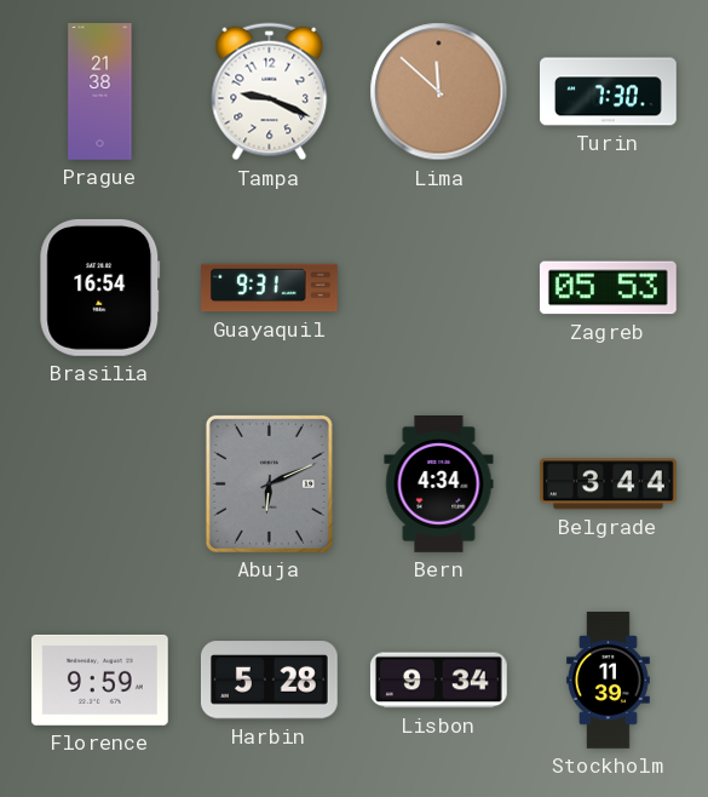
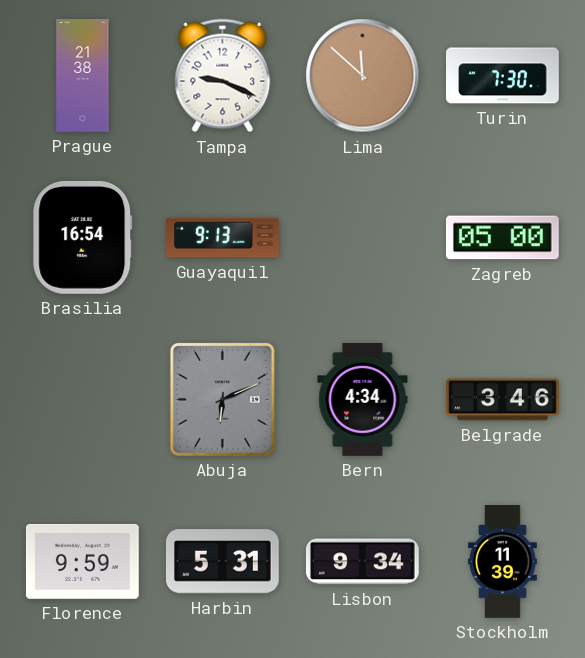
Guayaquil: 9:31 -> 9:13 (223, 238)
Zagreb: 05:53 -> 05:00 (502, 238)
Belgrade: 3:44 -> 3:46 (503, 400)
Harbin: 5:28 -> 5:31 (222, 562)
